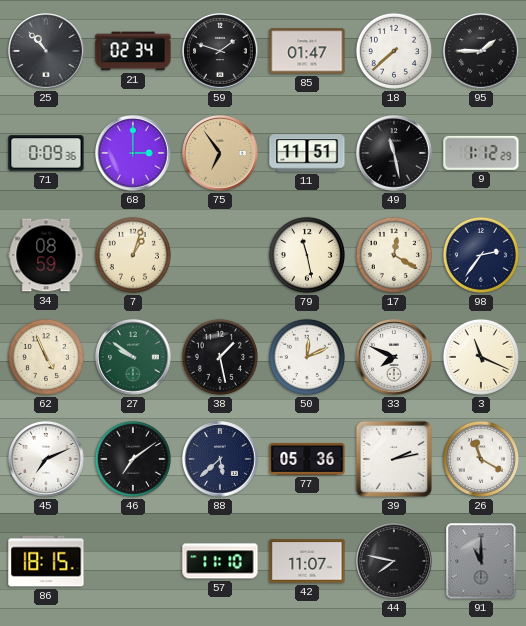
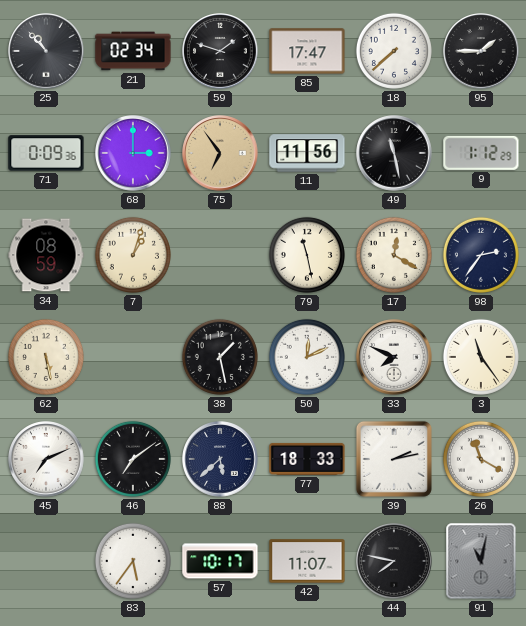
85: 01:47 -> 17:47 (307, 51)
11: 11:51 -> 11:56 (307, 153)
62: 4:56 -> 5:28 (46, 357)
27: 9:51 -> none (133, 357)
3: 11:19 -> 11:24 (481, 357)
77: 05:36 -> 18:33 (307, 459)
86: 18:15 -> none (46, 561)
83: none -> 5:36 (133, 561)
57: 11:10 -> 10:17 (220, 561)
91: 11:00 -> 11:02 (481, 561)
